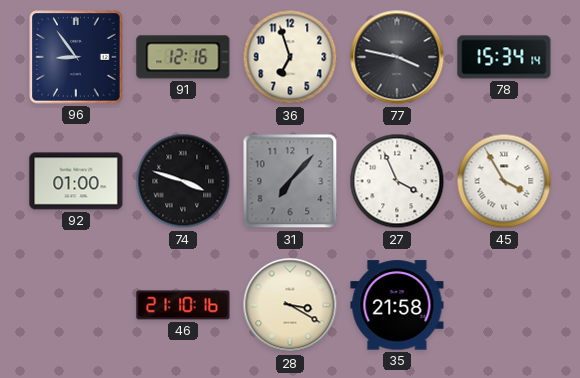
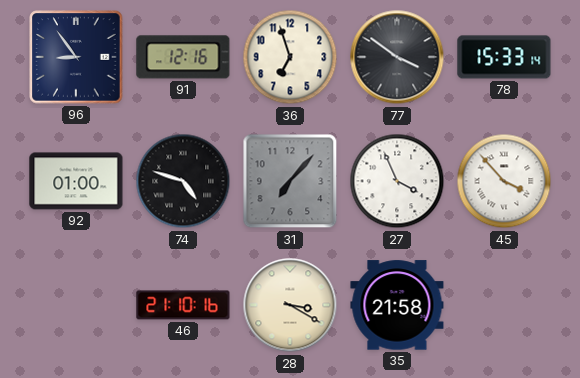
77: 3:47 -> 3:51 (397, 57)
78: 15:34 -> 15:33 (504, 57)
74: 3:48 -> 4:48 (183, 181)
45: 3:55 -> 3:53 (504, 181)
